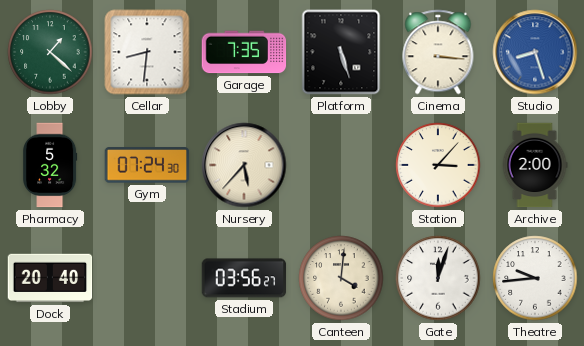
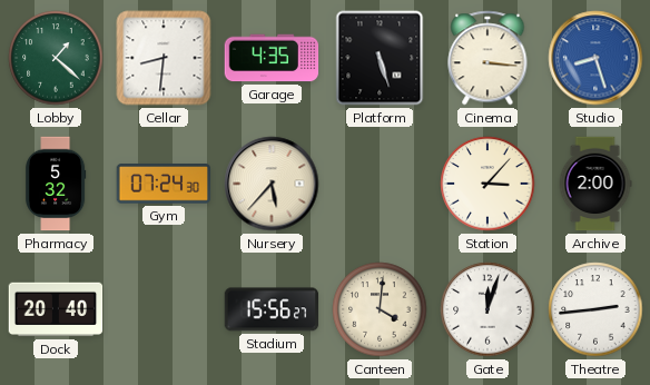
Garage: 7:35 -> 4:35 (272, 58)
Stadium: 03:56 -> 15:56 (272, 309)
Theatre: 9:44 -> 2:44 (595, 309)
